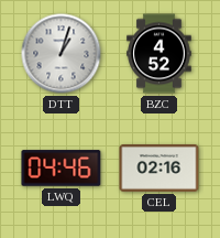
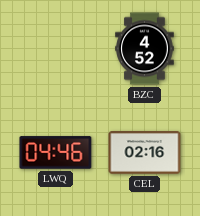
DTT: 1:03 -> none (62, 54)
